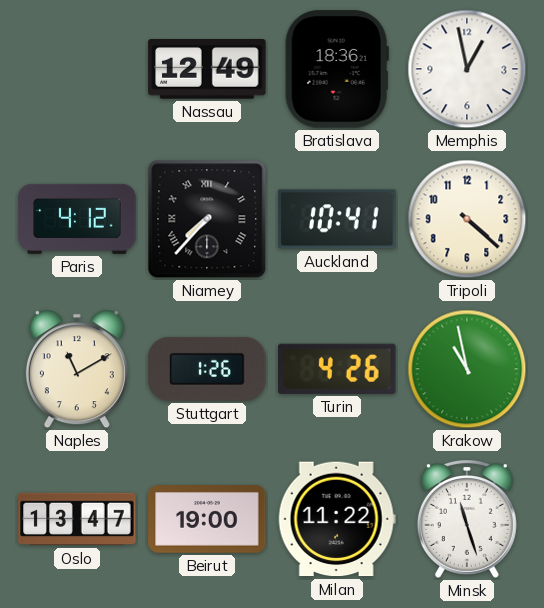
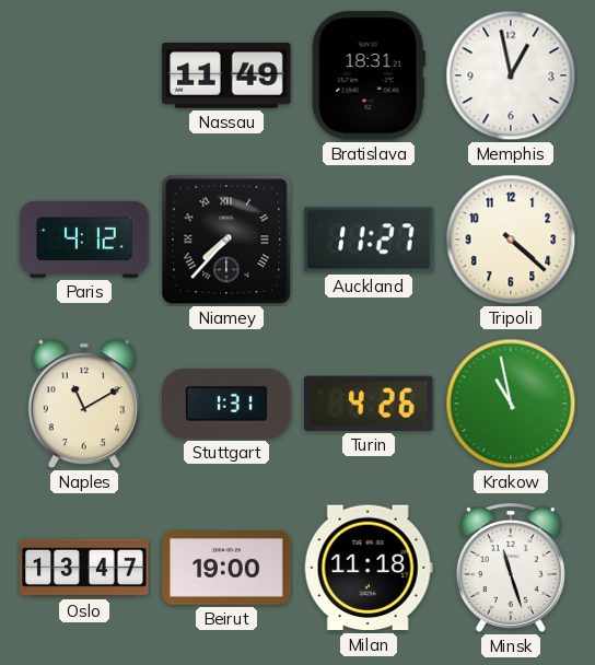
Nassau: 12:49 -> 11:49 (226, 77)
Bratislava: 18:36 -> 18:31 (369, 75)
Auckland: 10:41 -> 11:27 (369, 240)
Stuttgart: 1:26 -> 1:31 (226, 404)
Milan: 11:22 -> 11:18 (369, 568)
